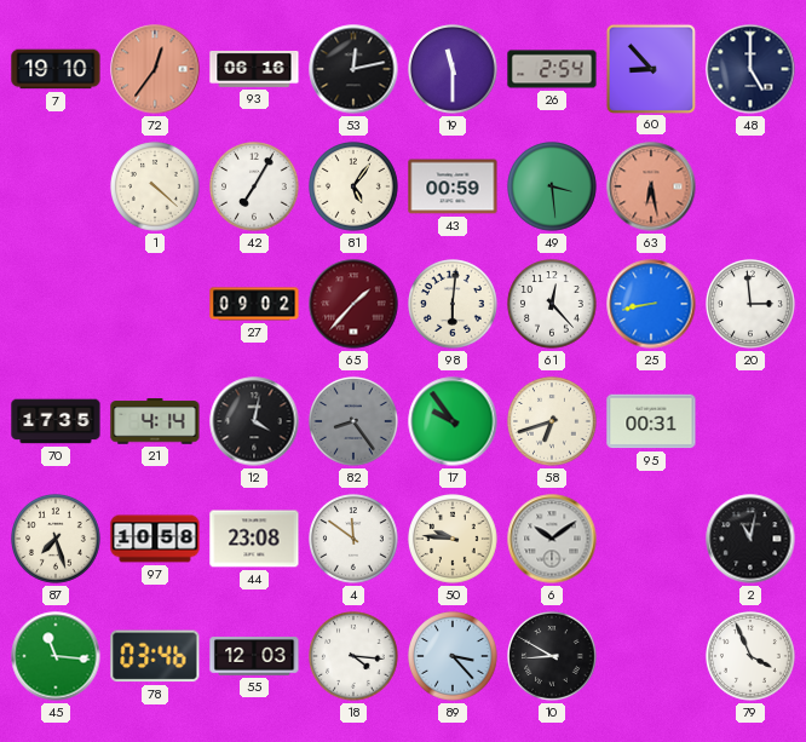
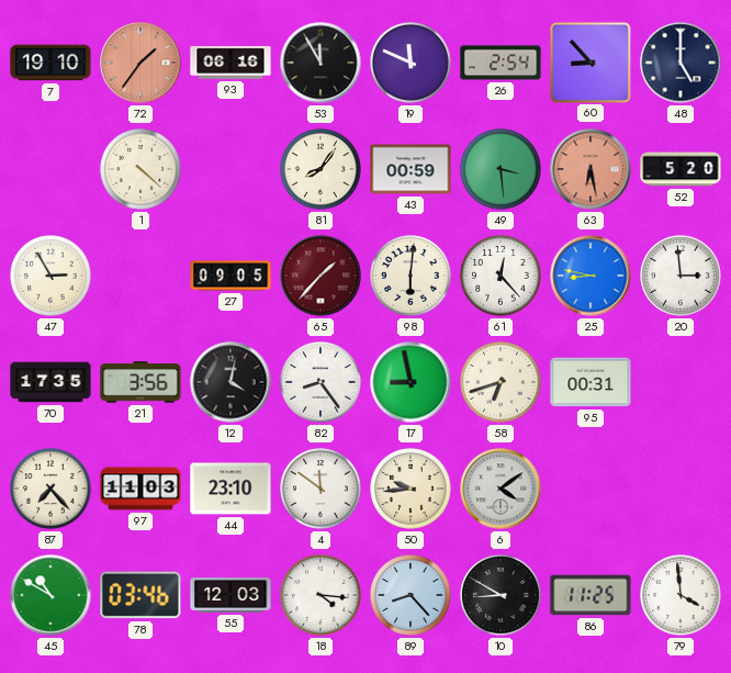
72: 12:36 -> 1:36 (140, 63)
53: 12:13 -> 11:55 (320, 63)
19: 11:30 -> 11:49 (412, 64)
42: 7:05 -> none (255, 188)
81: 5:06 -> 8:06 (322, 170)
52: none -> 5:20 (681, 169)
47: none -> 2:55 (52, 277)
27: 09:02 -> 09:05 (230, 276)
25: 8:43 -> 8:47 (591, 276)
21: 4:14 -> 3:56 (140, 382)
82 dial: grey -> white (322, 383)
17: 9:54 -> 8:58 (411, 382)
87: 7:27 -> 7:23 (52, 490)
97: 10:58 -> 11:03 (140, 489)
44: 23:08 -> 23:10 (230, 489)
50: 9:46 -> 9:44 (412, 490)
6: 10:09 -> 4:09 (501, 489)
2: 11:02 -> none (750, 539)
45: 11:16 -> 10:50 (50, 595)
89: 3:23 -> 8:23 (412, 596)
86: none -> 11:25 (591, 595)
79: 3:56 -> 3:59 (682, 596)
